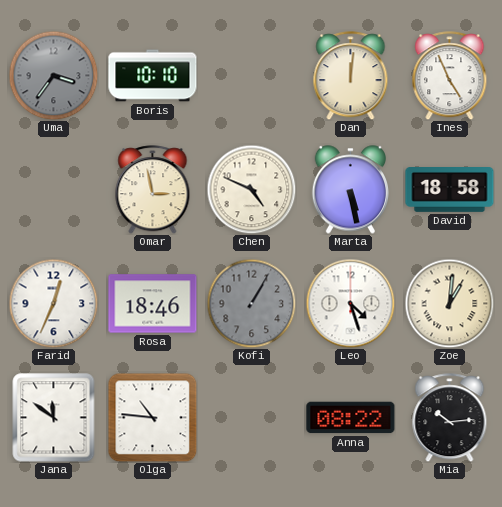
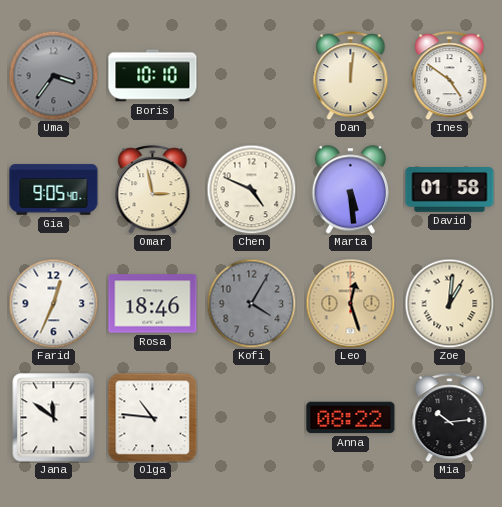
Ines: 4:56 -> 4:51 (450, 76)
Gia: none -> 9:05 (54, 190)
Marta: 5:28 -> 5:29 (350, 190)
David: 18:58 -> 01:58 (450, 190)
Kofi: 1:05 -> 4:05 (251, 303)
Leo: 4:27 -> 12:27 (350, 303)
Leo dial: white -> champagne (350, 303)
